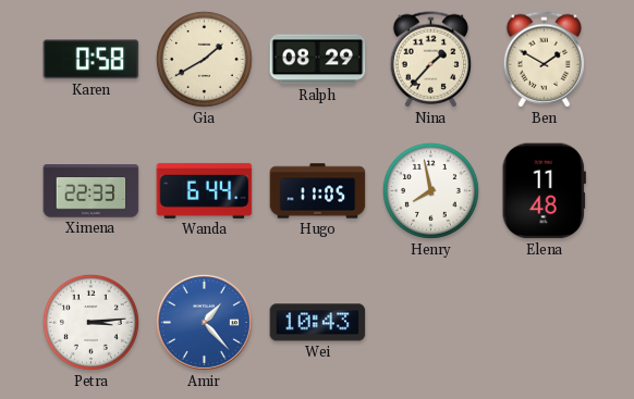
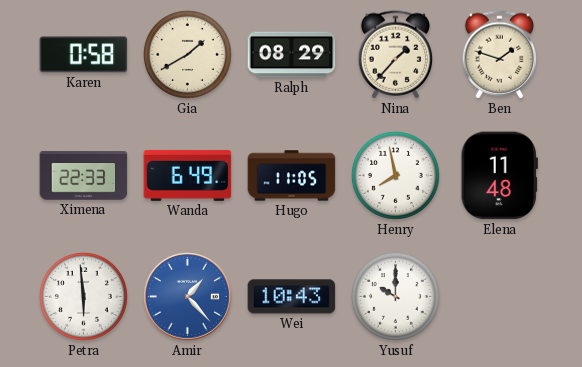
Ben: 1:50 -> 1:48 (500, 55)
Wanda: 6:44 -> 6:49 (188, 175)
Petra: 3:14 -> 5:59 (83, 296)
Yusuf: none -> 10:00 (395, 296)
